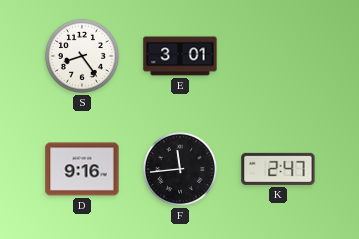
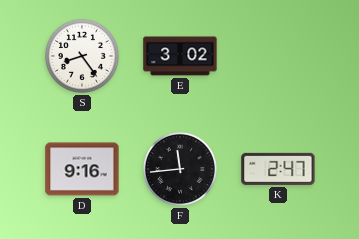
E: 3:01 -> 3:02 (180, 56)
